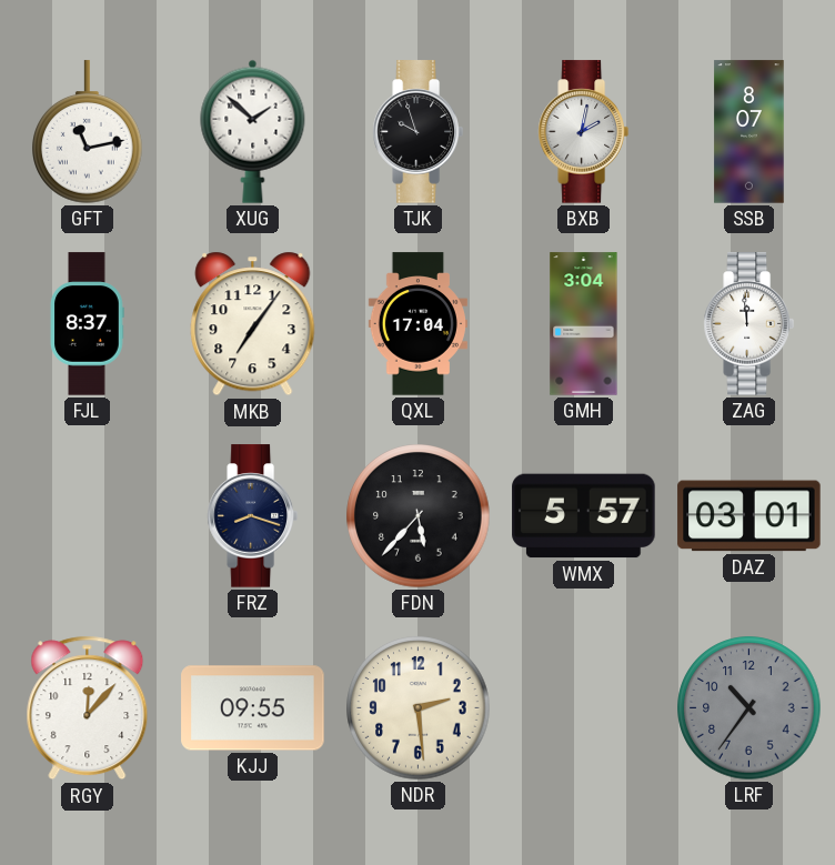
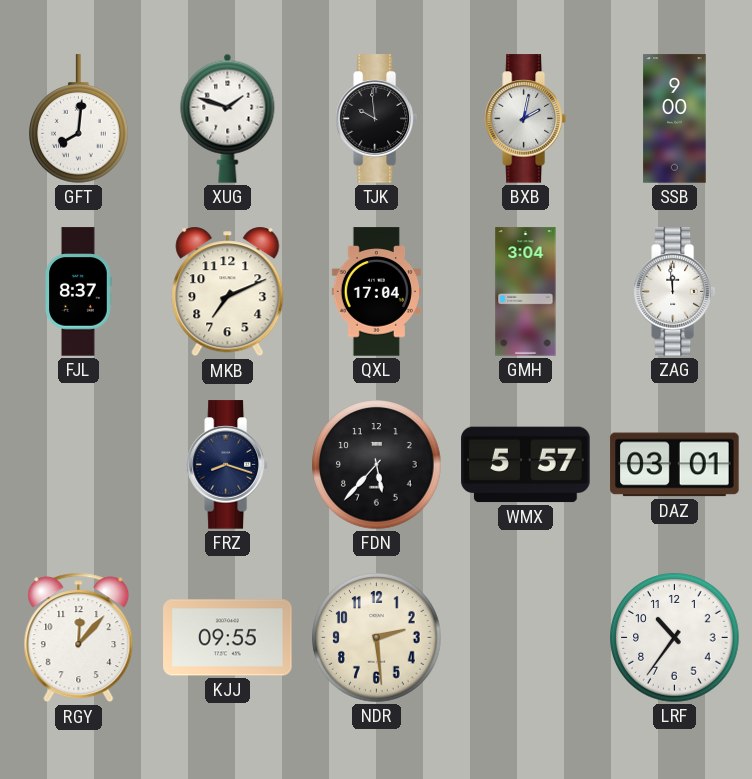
GFT: 11:13 -> 8:01 (79, 119)
XUG: 1:52 -> 1:48 (228, 118)
TJK: 9:57 -> 9:59 (376, 119)
SSB: 8:07 -> 9:00 (675, 119)
MKB: 7:06 -> 7:11 (228, 292)
LRF dial: grey -> white (675, 638)
